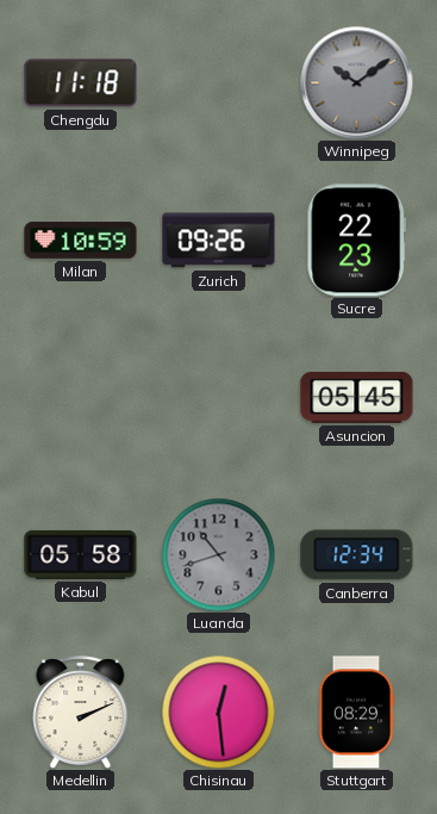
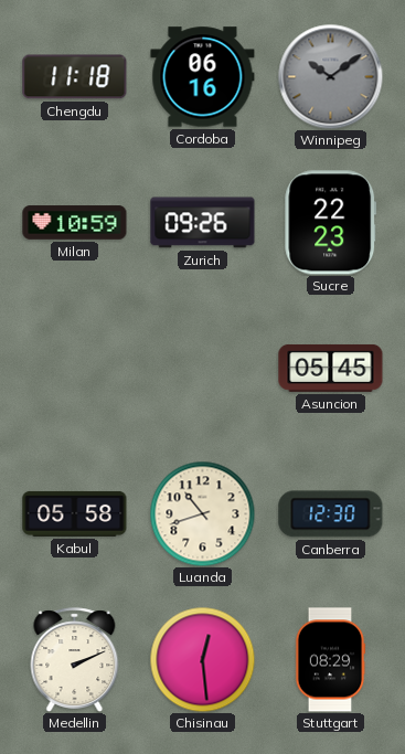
Cordoba: none -> 06:16 (203, 77)
Luanda dial: grey -> cream (202, 513)
Canberra: 12:34 -> 12:30 (331, 514)
